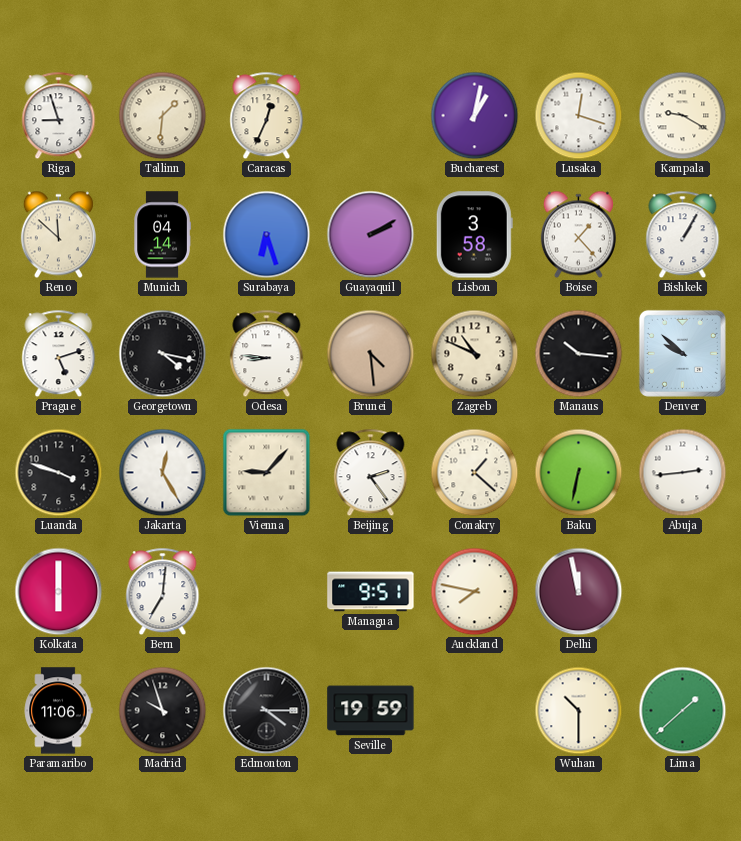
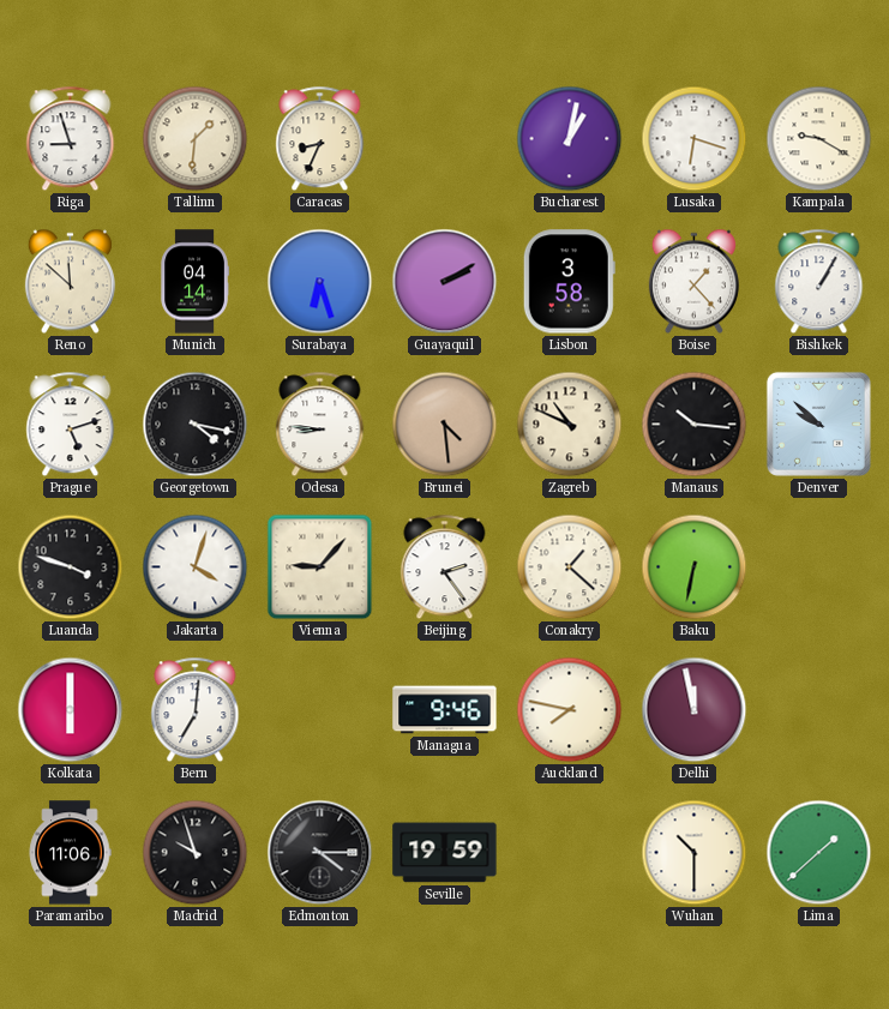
Caracas: 12:34 -> 8:34 (320, 139)
Lusaka: 12:18 -> 6:18 (695, 139)
Jakarta: 12:25 -> 4:03 (196, 567)
Abuja: 2:44 -> none (683, 473)
Managua: 9:51 -> 9:46 (445, 710)
